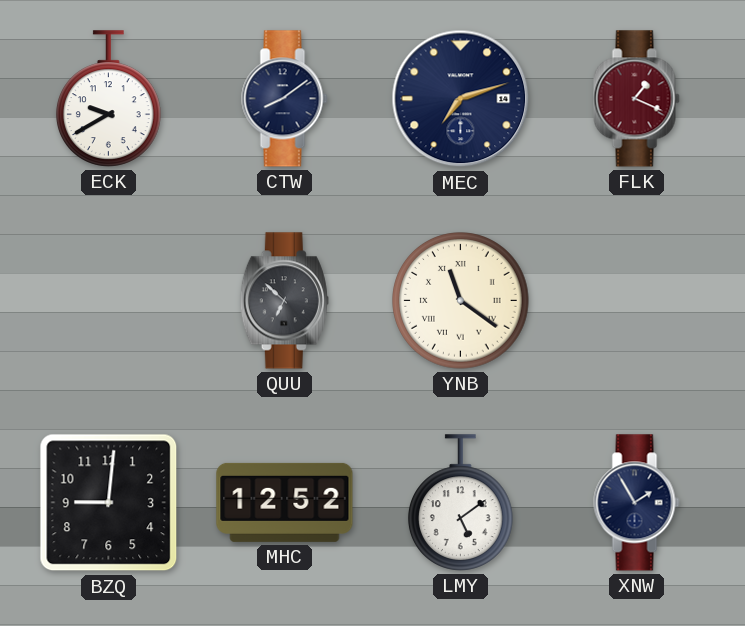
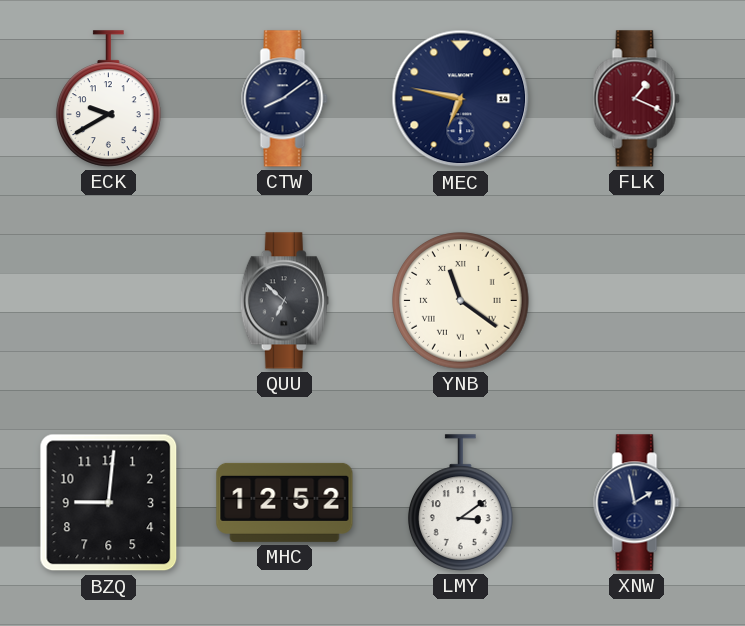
MEC: 7:12 -> 6:47 (461, 99)
LMY: 5:09 -> 3:09 (461, 503)
XNW: 1:55 -> 1:58 (637, 503)
